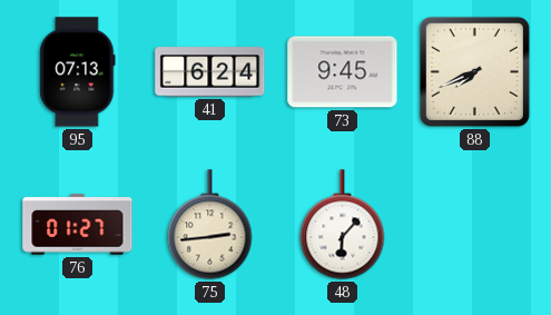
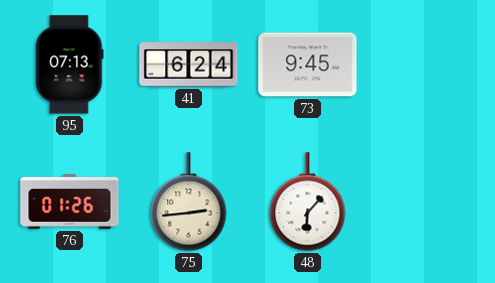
88: 7:41 -> none (474, 71)
76: 01:27 -> 01:26 (70, 202)
